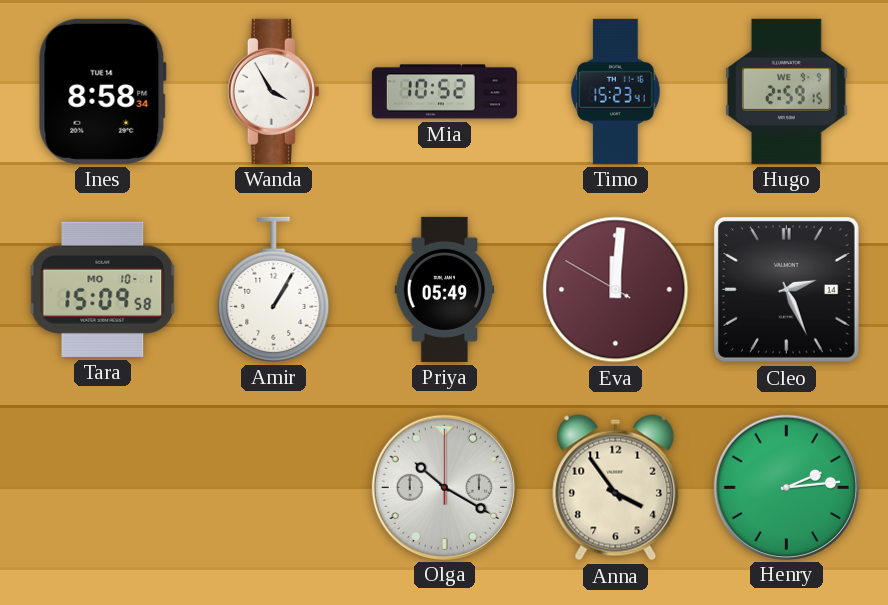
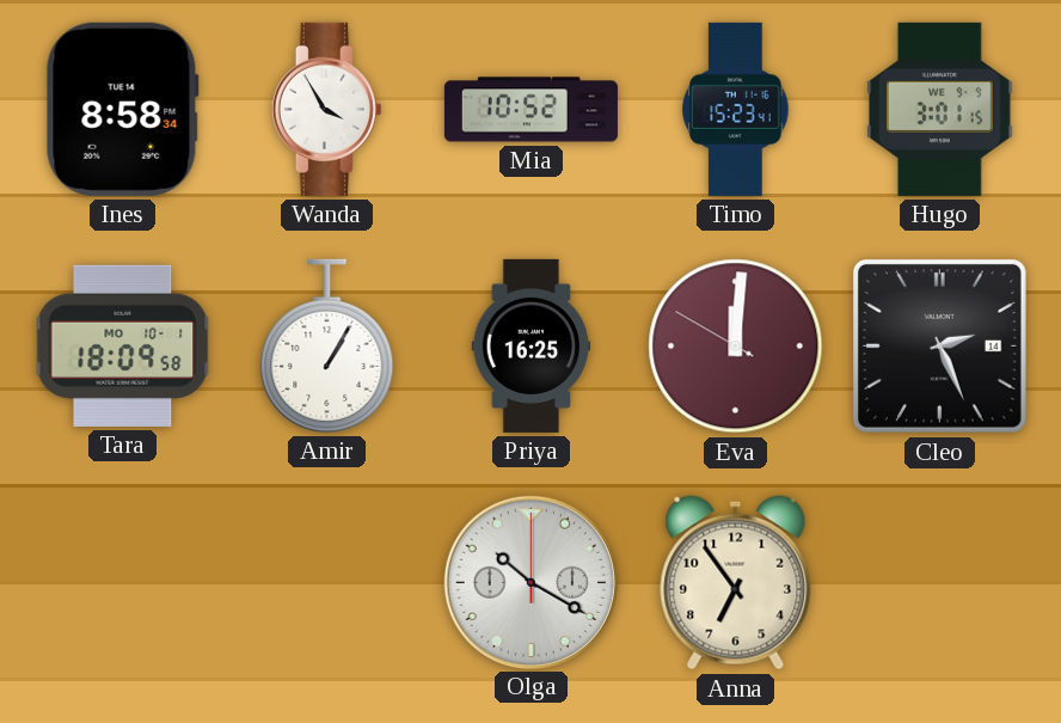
Hugo: 2:59 -> 3:01 (940, 109)
Tara: 15:09 -> 18:09 (123, 345)
Priya: 05:49 -> 16:25 (532, 345)
Anna: 3:54 -> 6:54 (736, 583)
Henry: 2:14 -> none (786, 487)
